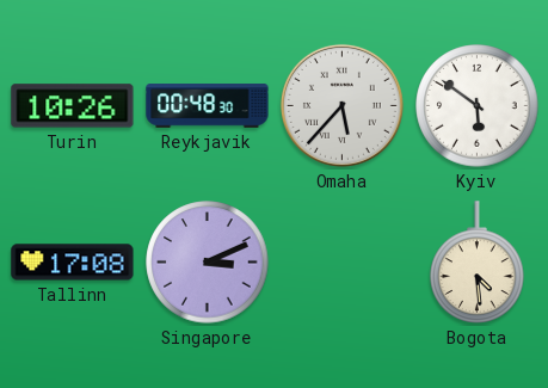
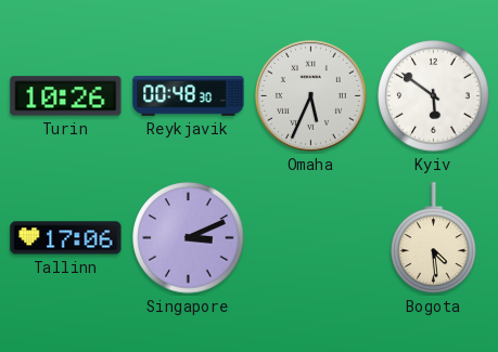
Omaha: 5:37 -> 5:34 (310, 95)
Tallinn: 17:08 -> 17:06 (66, 238)
